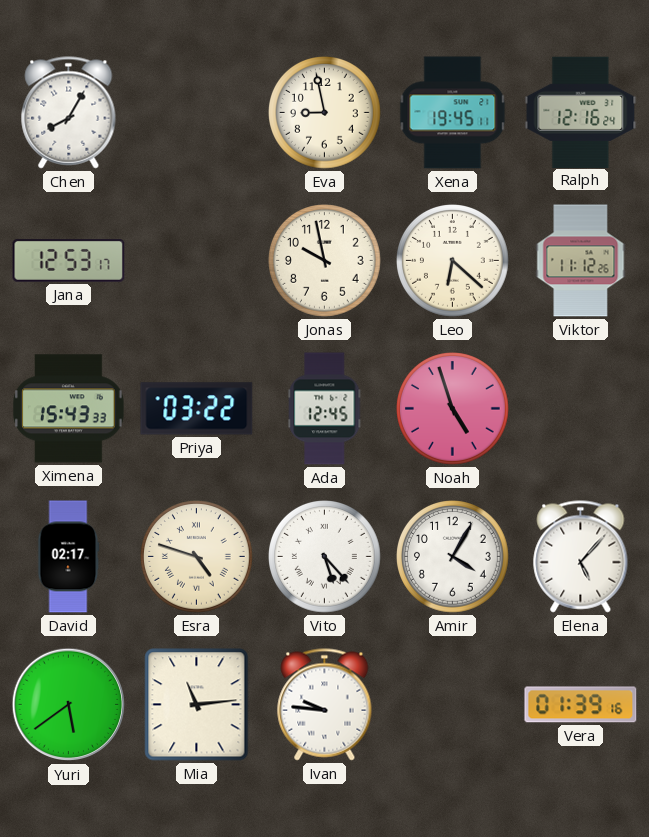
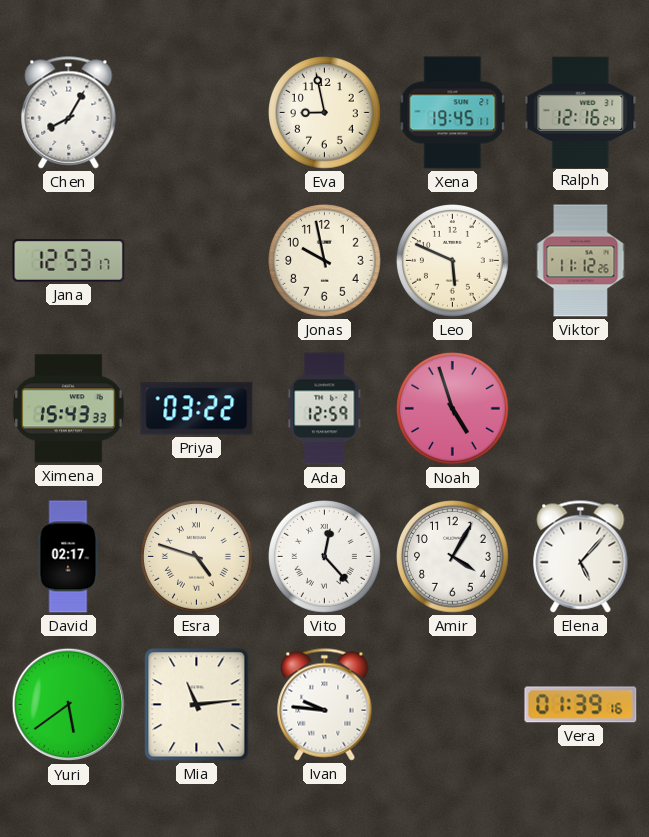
Leo: 6:22 -> 5:49 (453, 261)
Ada: 12:45 -> 12:59 (325, 409)
Vito: 5:23 -> 12:23 (325, 557)
